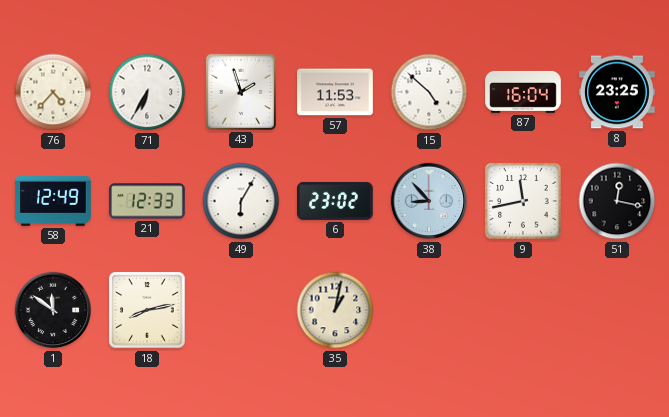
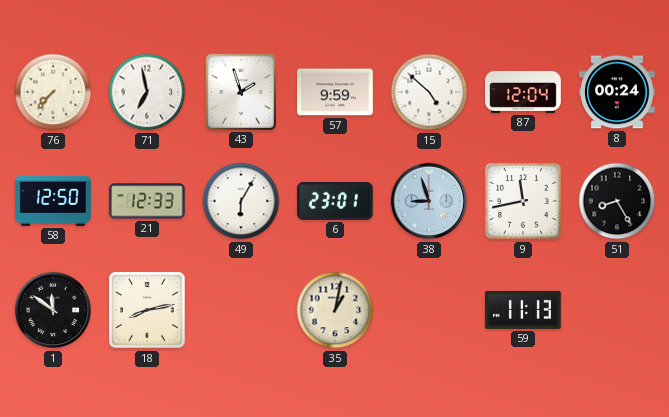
76: 4:37 -> 7:37 (53, 92)
71: 6:35 -> 6:58 (147, 92)
57: 11:53 -> 9:59 (335, 92)
87: 16:04 -> 12:04 (523, 92)
8: 23:25 -> 00:24 (618, 92)
58: 12:49 -> 12:50 (53, 201)
6: 23:02 -> 23:01 (335, 201)
38: 8:53 -> 8:57 (429, 201)
51: 12:17 -> 8:25 (617, 201)
59: none -> 11:13 (524, 310)
